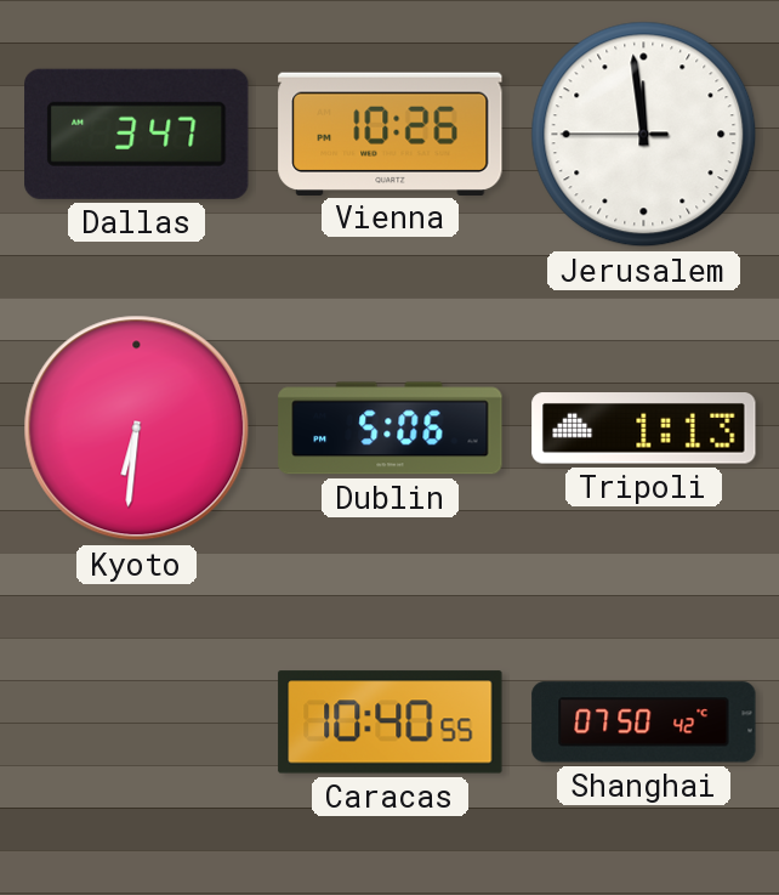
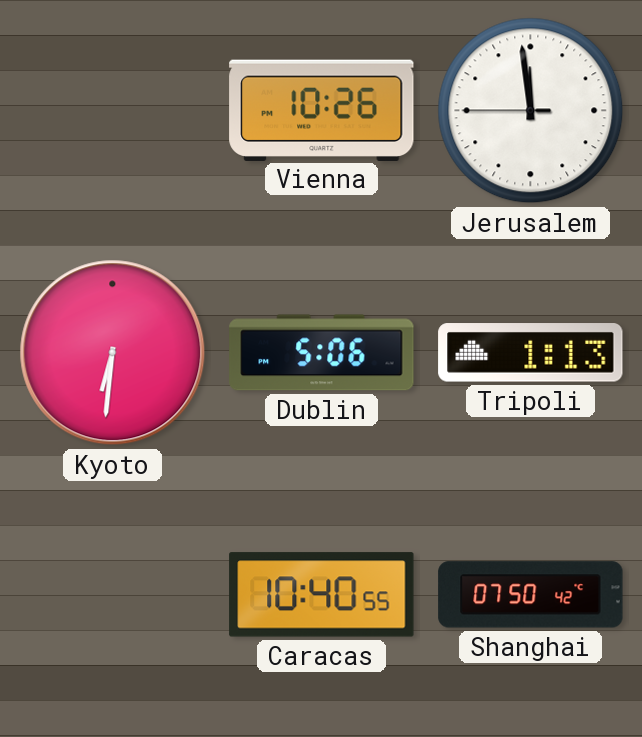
Dallas: 3:47 -> none (137, 134)
